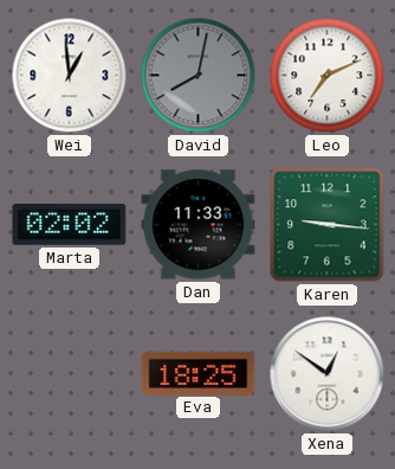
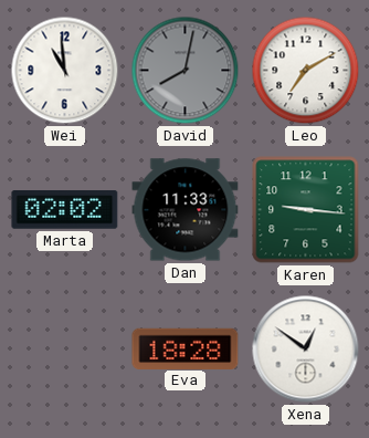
Wei: 12:59 -> 10:59 (65, 71)
Leo: 7:11 -> 7:10 (306, 71)
Eva: 18:25 -> 18:28 (186, 348)
